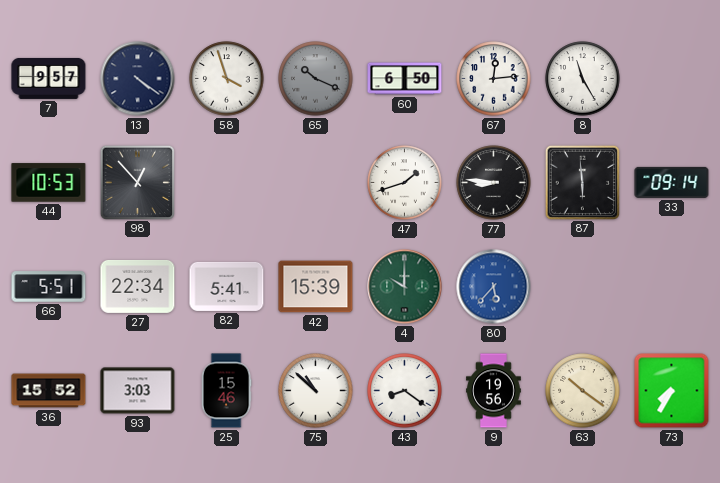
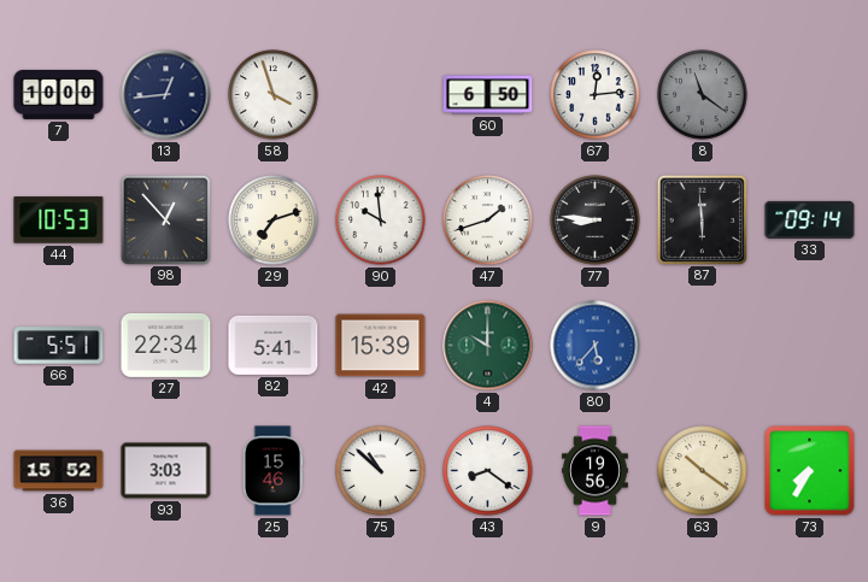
7: 9:57 -> 10:00 (59, 94)
13: 4:21 -> 12:44 (166, 95)
65: 10:19 -> none (316, 79)
8: 11:25 -> 11:21 (703, 95)
8 dial: white -> grey (703, 95)
29: none -> 7:12 (274, 221)
90: none -> 9:59 (381, 221)
